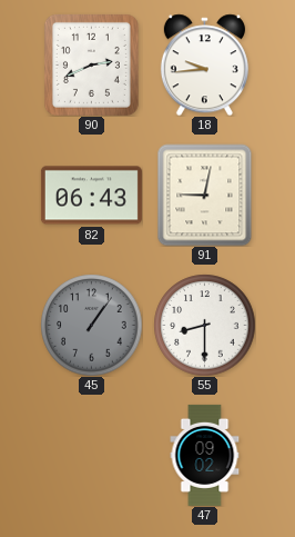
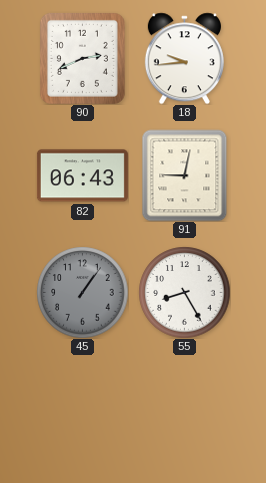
55: 8:30 -> 8:25 (184, 292)
47: 09:02 -> none (205, 455)
